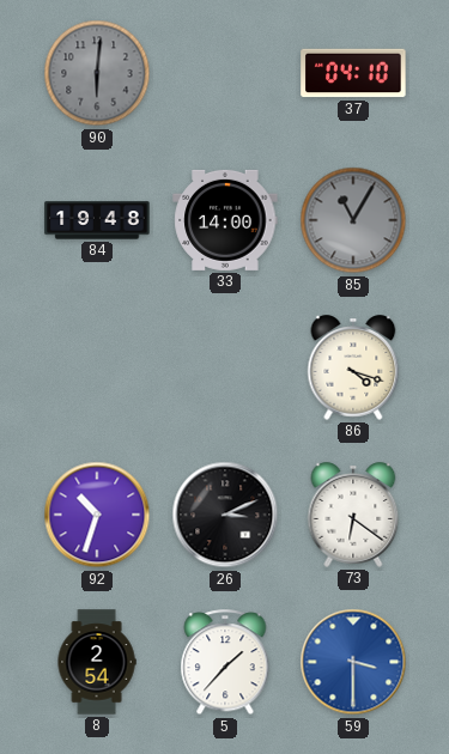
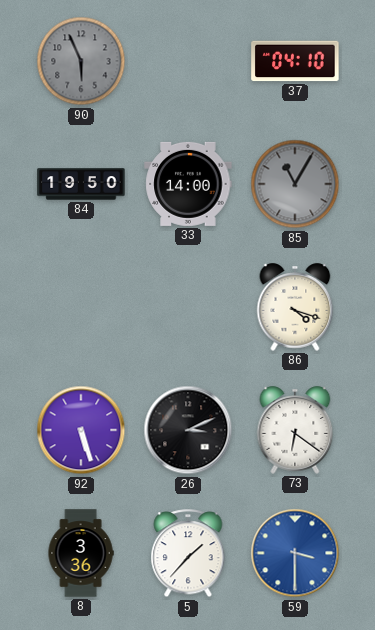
90: 6:01 -> 5:56 (81, 61)
84: 19:48 -> 19:50 (81, 184)
92: 10:33 -> 5:27 (81, 430)
8: 2:54 -> 3:36 (81, 553)
